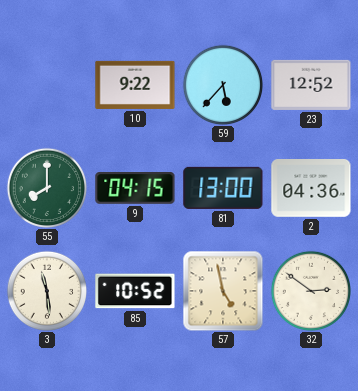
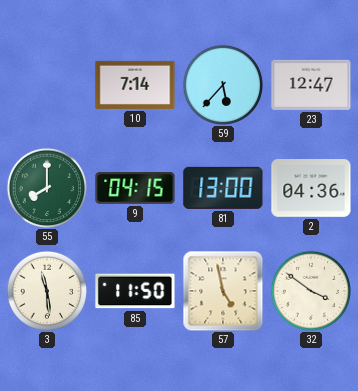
10: 9:22 -> 7:14 (135, 85)
23: 12:52 -> 12:47 (311, 85)
85: 10:52 -> 11:50 (135, 291)
32: 2:51 -> 3:51 (310, 290)
